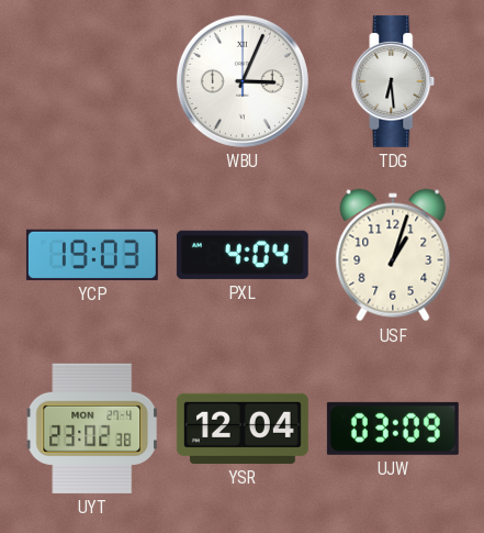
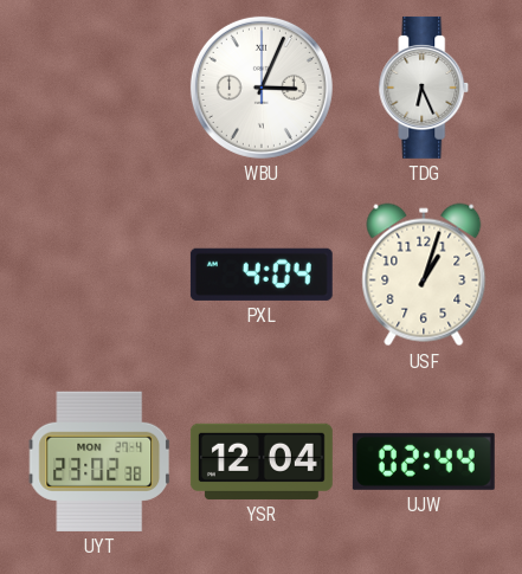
TDG: 6:29 -> 6:26 (424, 88)
YCP: 19:03 -> none (92, 255)
UJW: 03:09 -> 02:44 (424, 462)
